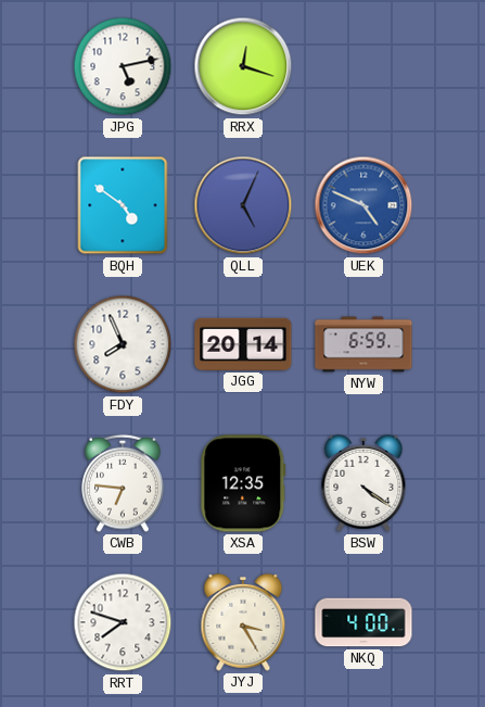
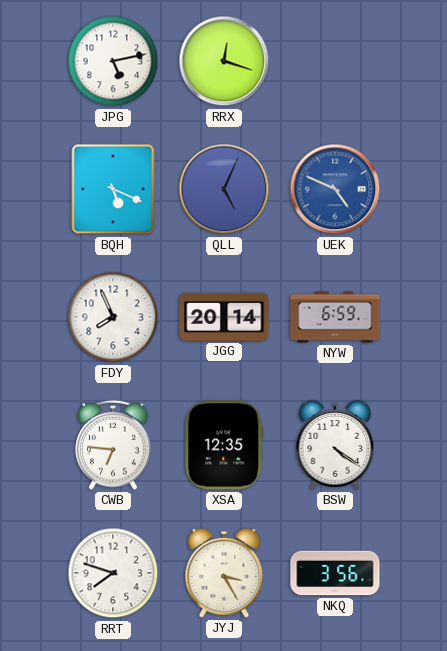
BQH: 4:51 -> 5:19 (113, 189)
NKQ: 4:00 -> 3:56 (335, 573)
